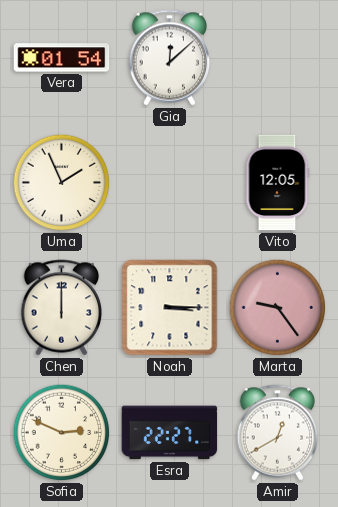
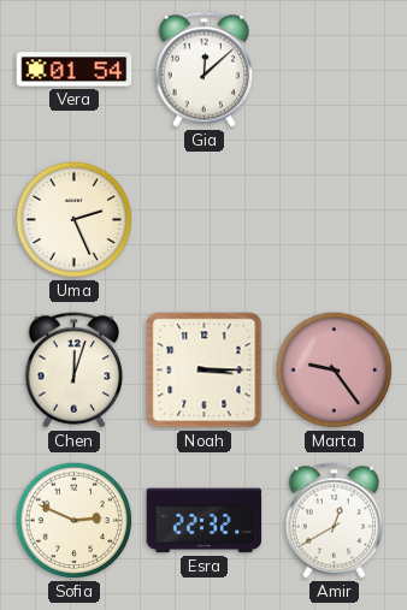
Uma: 1:56 -> 2:26 (75, 220)
Vito: 12:05 -> none (277, 183)
Chen: 12:00 -> 12:03 (75, 371)
Esra: 22:27 -> 22:32 (205, 521)
